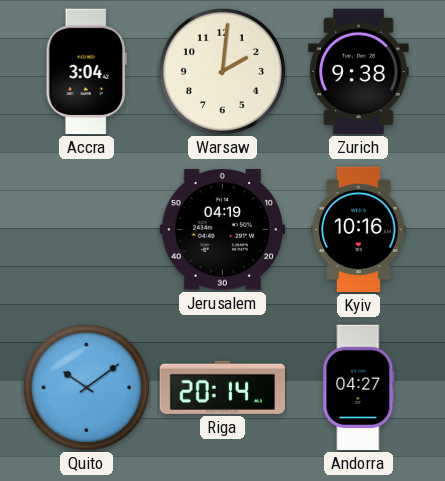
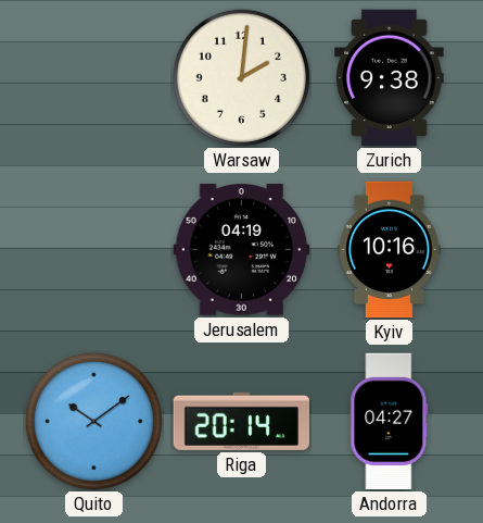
Accra: 3:04 -> none (86, 72)
